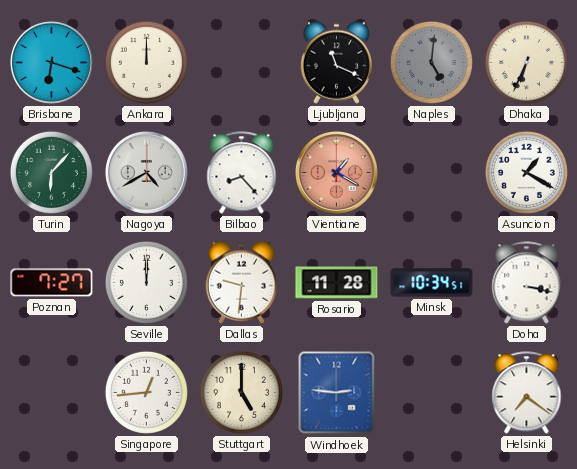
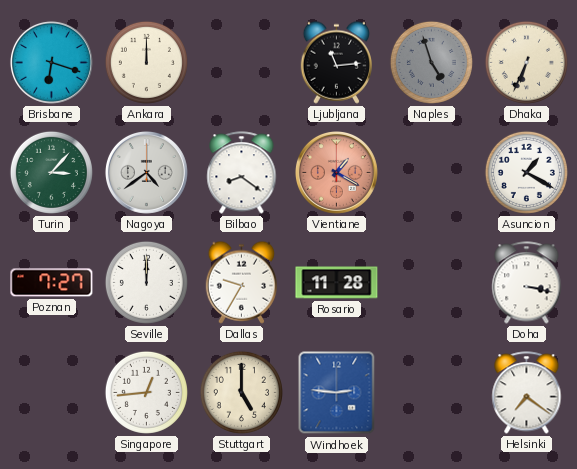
Ljubljana: 11:19 -> 11:14 (336, 62)
Naples: 5:01 -> 4:57 (431, 62)
Turin: 6:07 -> 3:07 (51, 172)
Nagoya: 4:40 -> 4:39 (146, 172)
Bilbao: 8:23 -> 8:21 (242, 173)
Dallas: 9:31 -> 9:35 (241, 282)
Minsk: 10:34 -> none (432, 283)
